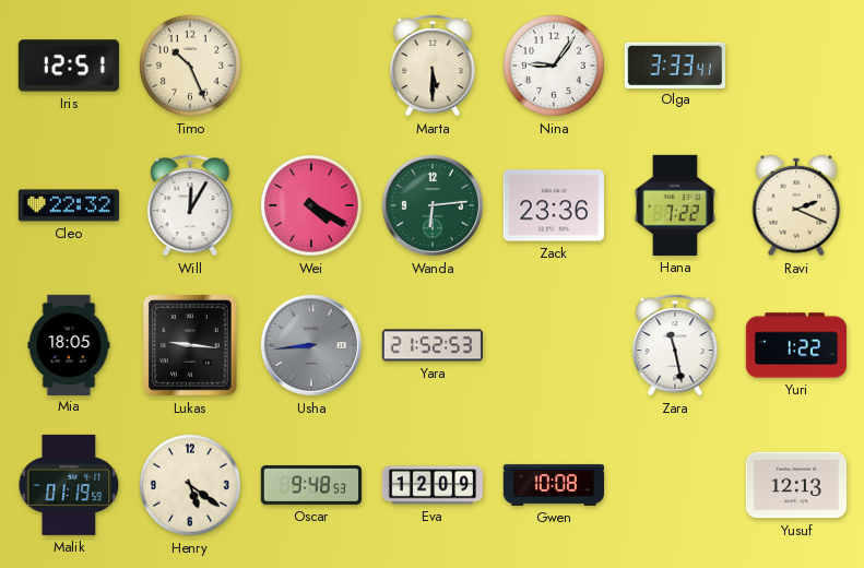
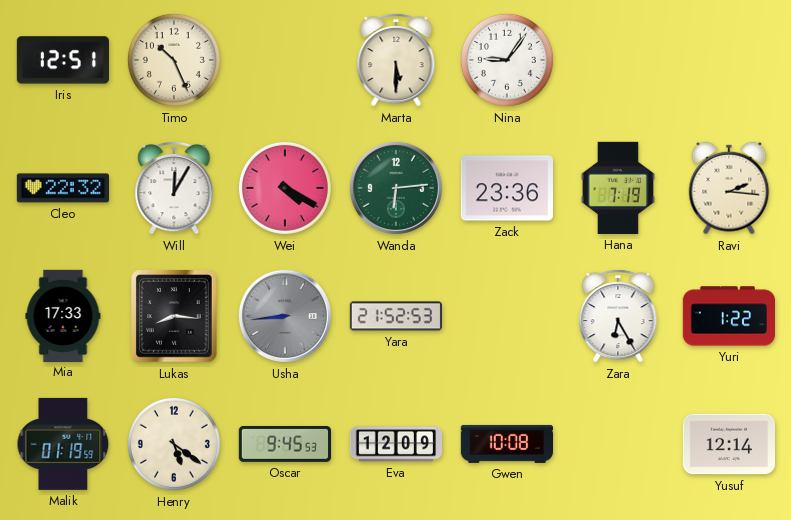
Olga: 3:33 -> none (675, 64)
Hana: 7:22 -> 7:19 (618, 188)
Ravi: 2:19 -> 2:16 (729, 188)
Mia: 18:05 -> 17:33 (63, 315)
Lukas: 9:16 -> 8:16 (175, 316)
Zara: 11:28 -> 6:25 (618, 316)
Oscar: 9:48 -> 9:45 (284, 444)
Yusuf: 12:13 -> 12:14 (728, 444)
